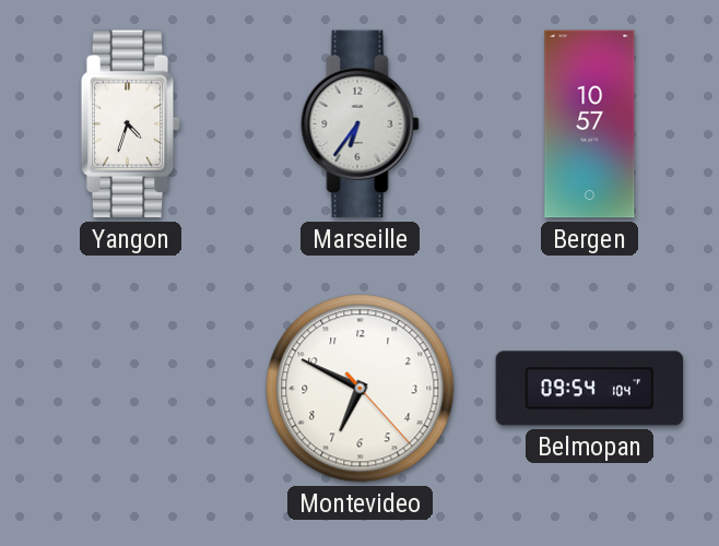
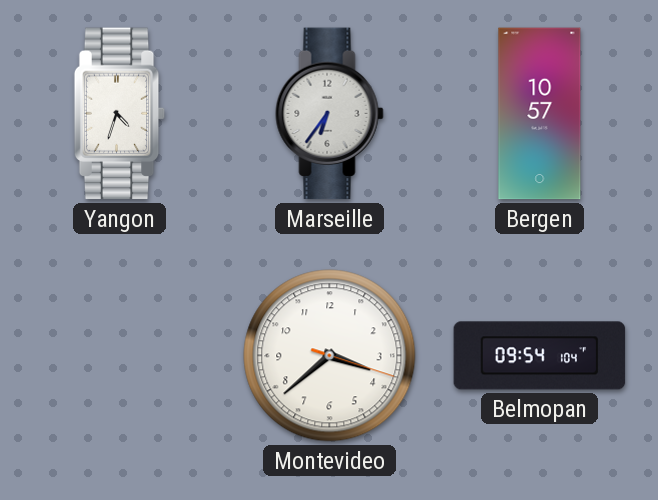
Montevideo: 6:49 -> 3:38 (330, 356)
